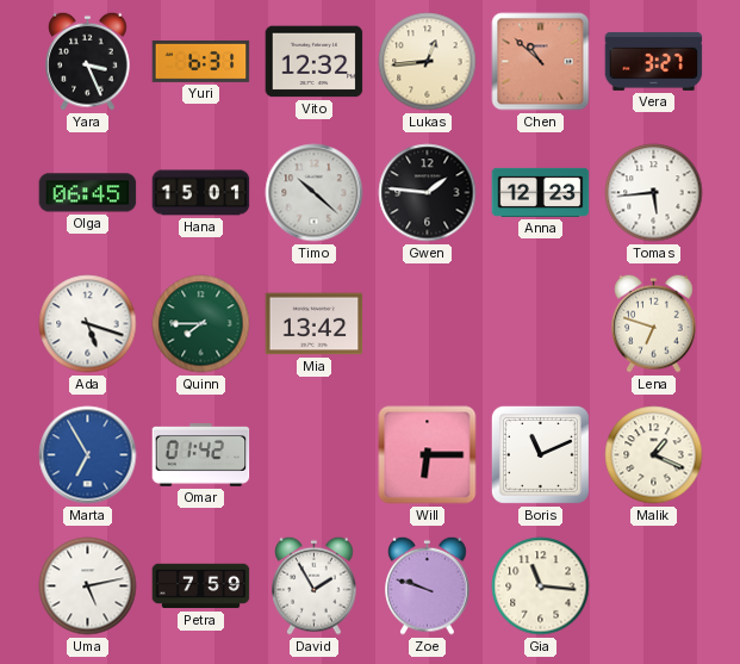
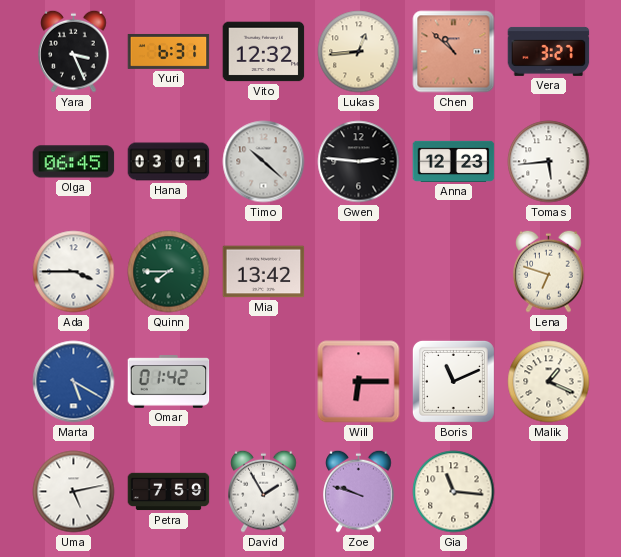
Hana: 15:01 -> 03:01 (169, 162)
Gwen: 1:46 -> 2:46 (359, 162)
Ada: 5:18 -> 3:45 (74, 272)
Marta: 6:55 -> 5:20 (74, 382)
